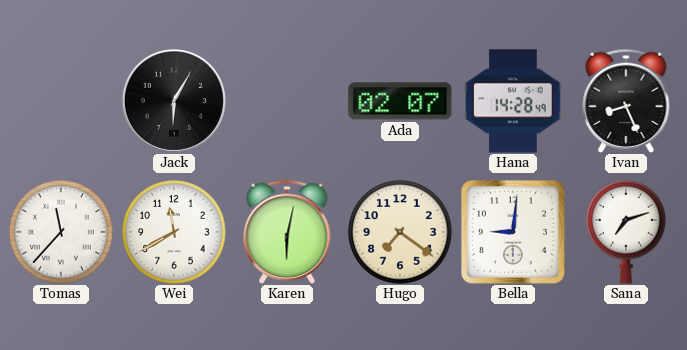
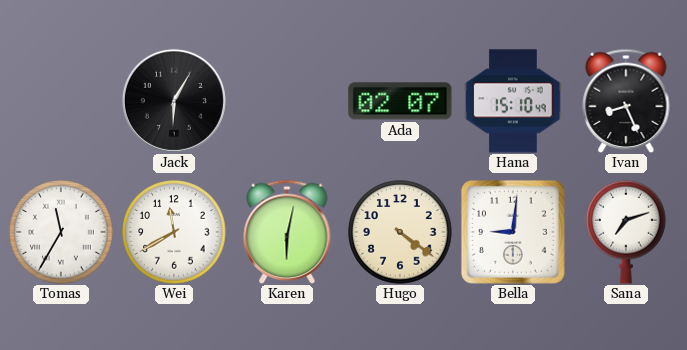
Hana: 14:28 -> 15:10 (513, 101)
Tomas: 11:37 -> 11:35 (61, 232)
Hugo: 7:21 -> 4:21 (400, 232)
